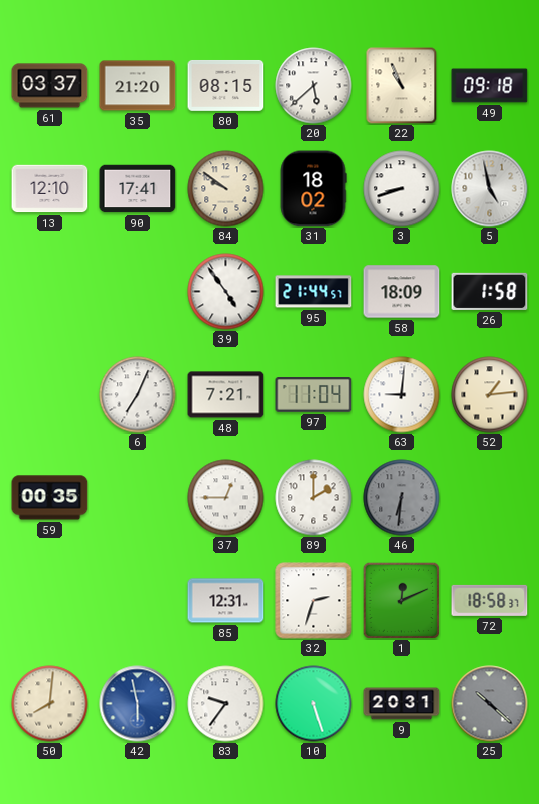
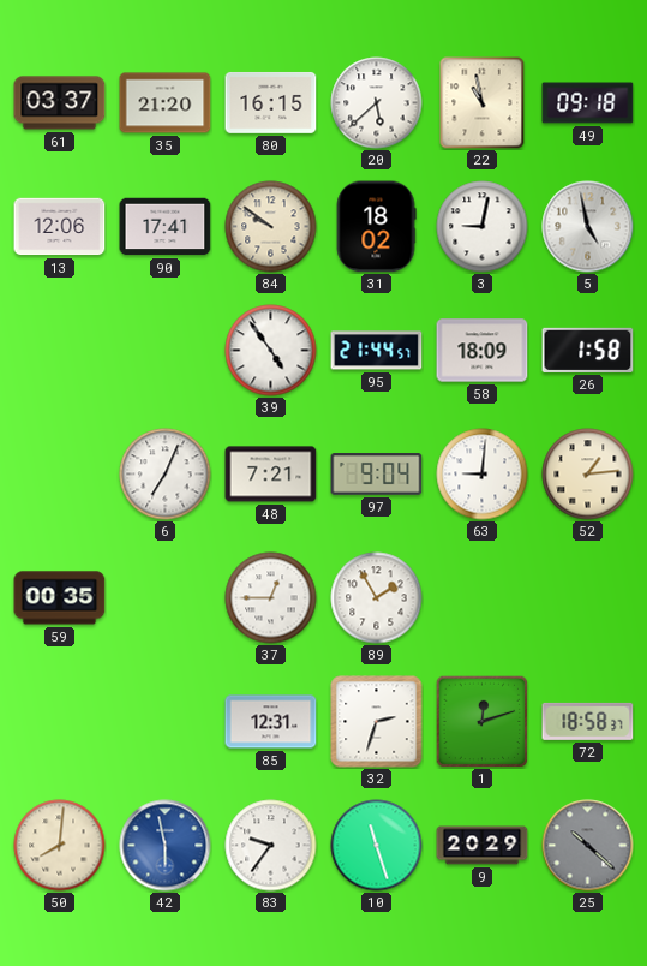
80: 08:15 -> 16:15 (271, 102)
22: 10:56 -> 10:58 (483, 103)
13: 12:10 -> 12:06 (60, 227)
3: 8:42 -> 9:02 (483, 227)
97: 11:04 -> 9:04 (377, 475)
89: 2:00 -> 1:55 (377, 598)
46: 6:31 -> none (402, 498)
1: 12:11 -> 12:12 (481, 721)
10: 5:27 -> 11:27 (377, 846)
9: 20:31 -> 20:29 (483, 846)
